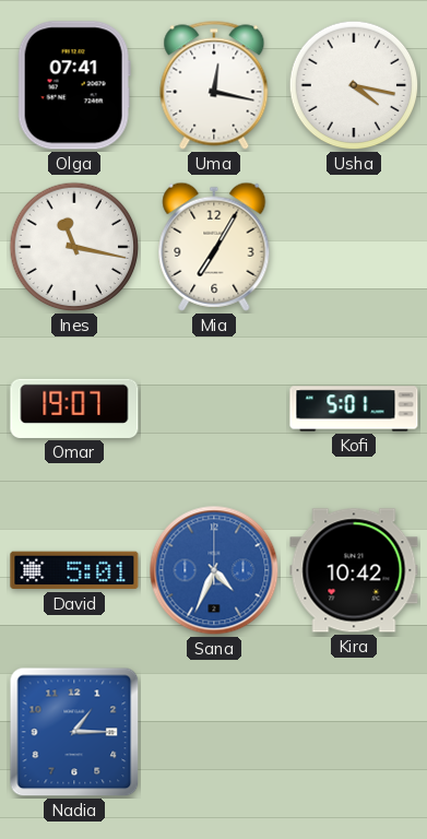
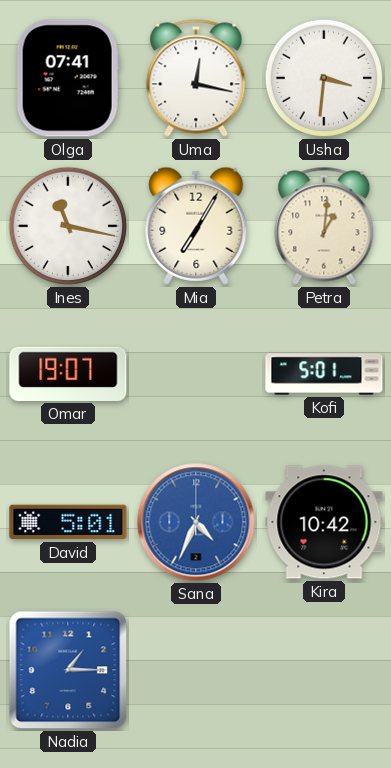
Usha: 4:17 -> 3:31 (324, 78)
Petra: none -> 1:01 (324, 226)
